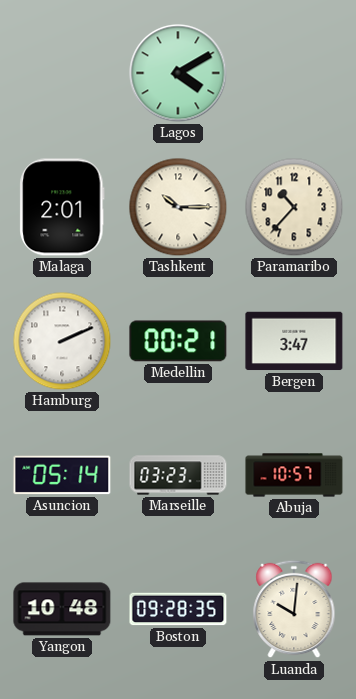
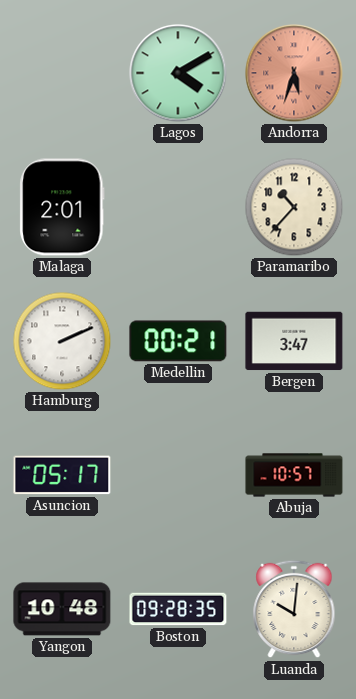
Andorra: none -> 5:33 (294, 73)
Tashkent: 10:15 -> none (178, 207)
Asuncion: 05:14 -> 05:17 (62, 475)
Marseille: 03:23 -> none (178, 475)
